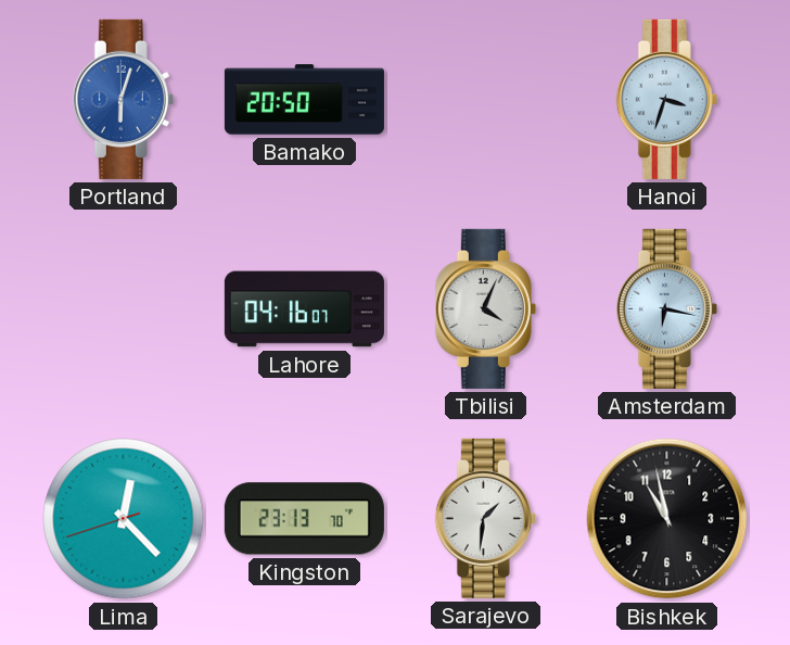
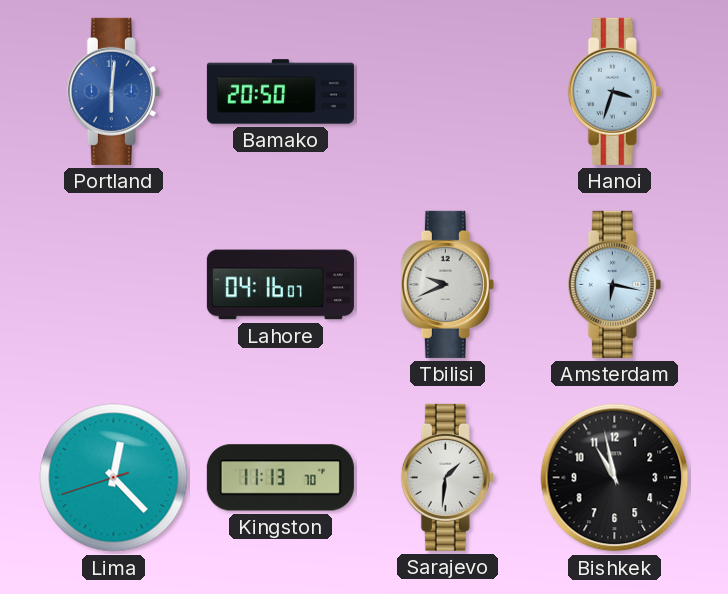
Portland: 6:03 -> 6:01 (113, 91)
Tbilisi: 4:04 -> 9:41 (447, 284)
Kingston: 23:13 -> 11:13 (280, 478)
